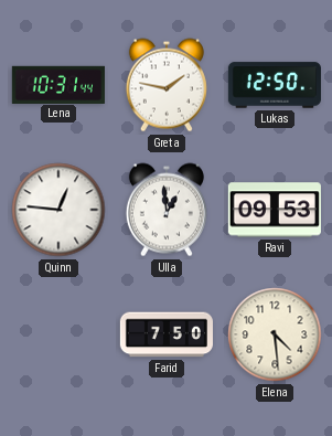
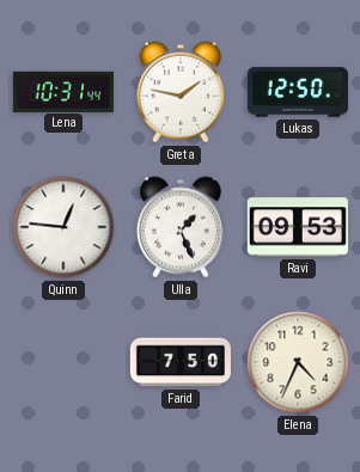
Ulla: 12:59 -> 1:26 (181, 227)
Elena: 4:29 -> 4:34 (298, 362)
